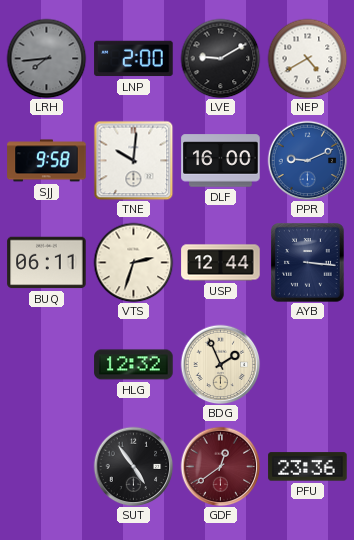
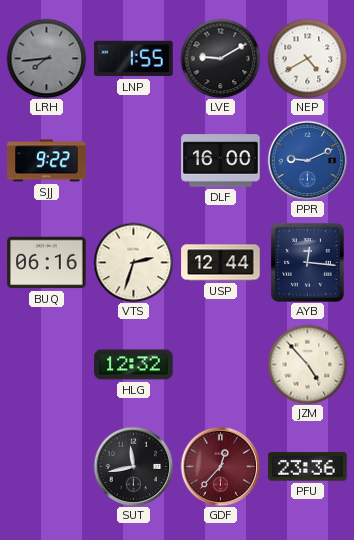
LNP: 2:00 -> 1:55 (134, 59)
SJJ: 9:58 -> 9:22 (47, 161)
TNE: 10:01 -> none (133, 160)
BUQ: 06:11 -> 06:16 (47, 263)
AYB: 3:16 -> 12:16 (308, 263)
BDG: 1:56 -> none (220, 364)
JZM: none -> 4:53 (307, 364)
SUT: 4:54 -> 11:43 (133, 466)
GDF: 12:39 -> 12:37 (220, 466)
